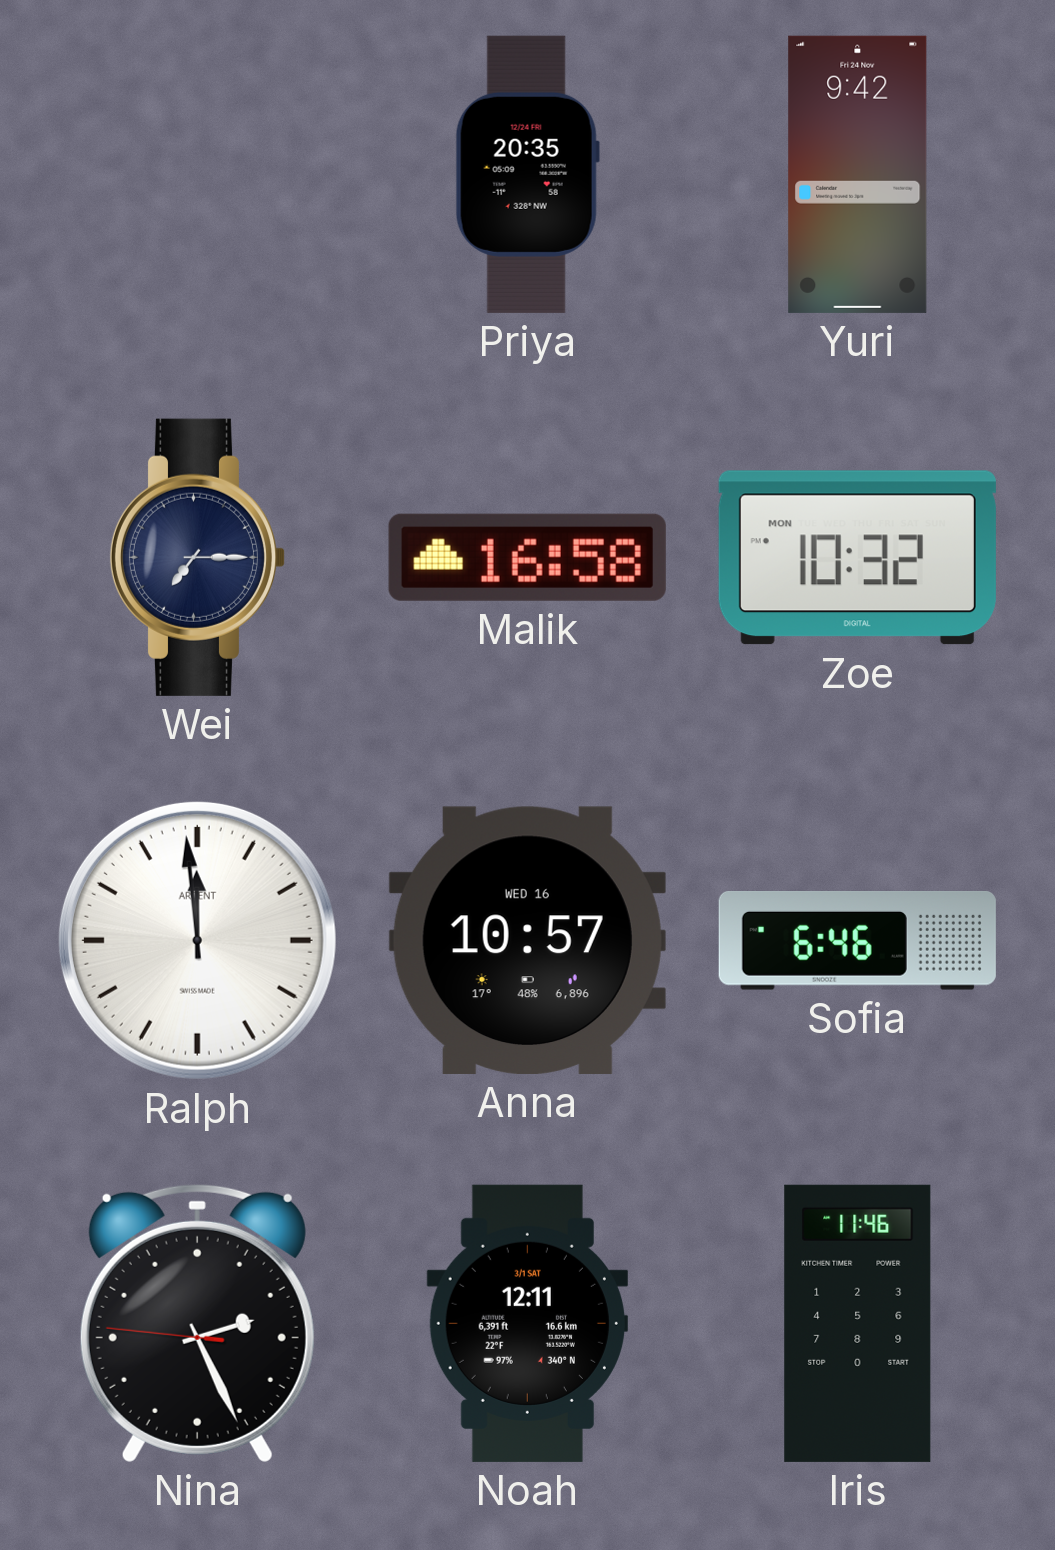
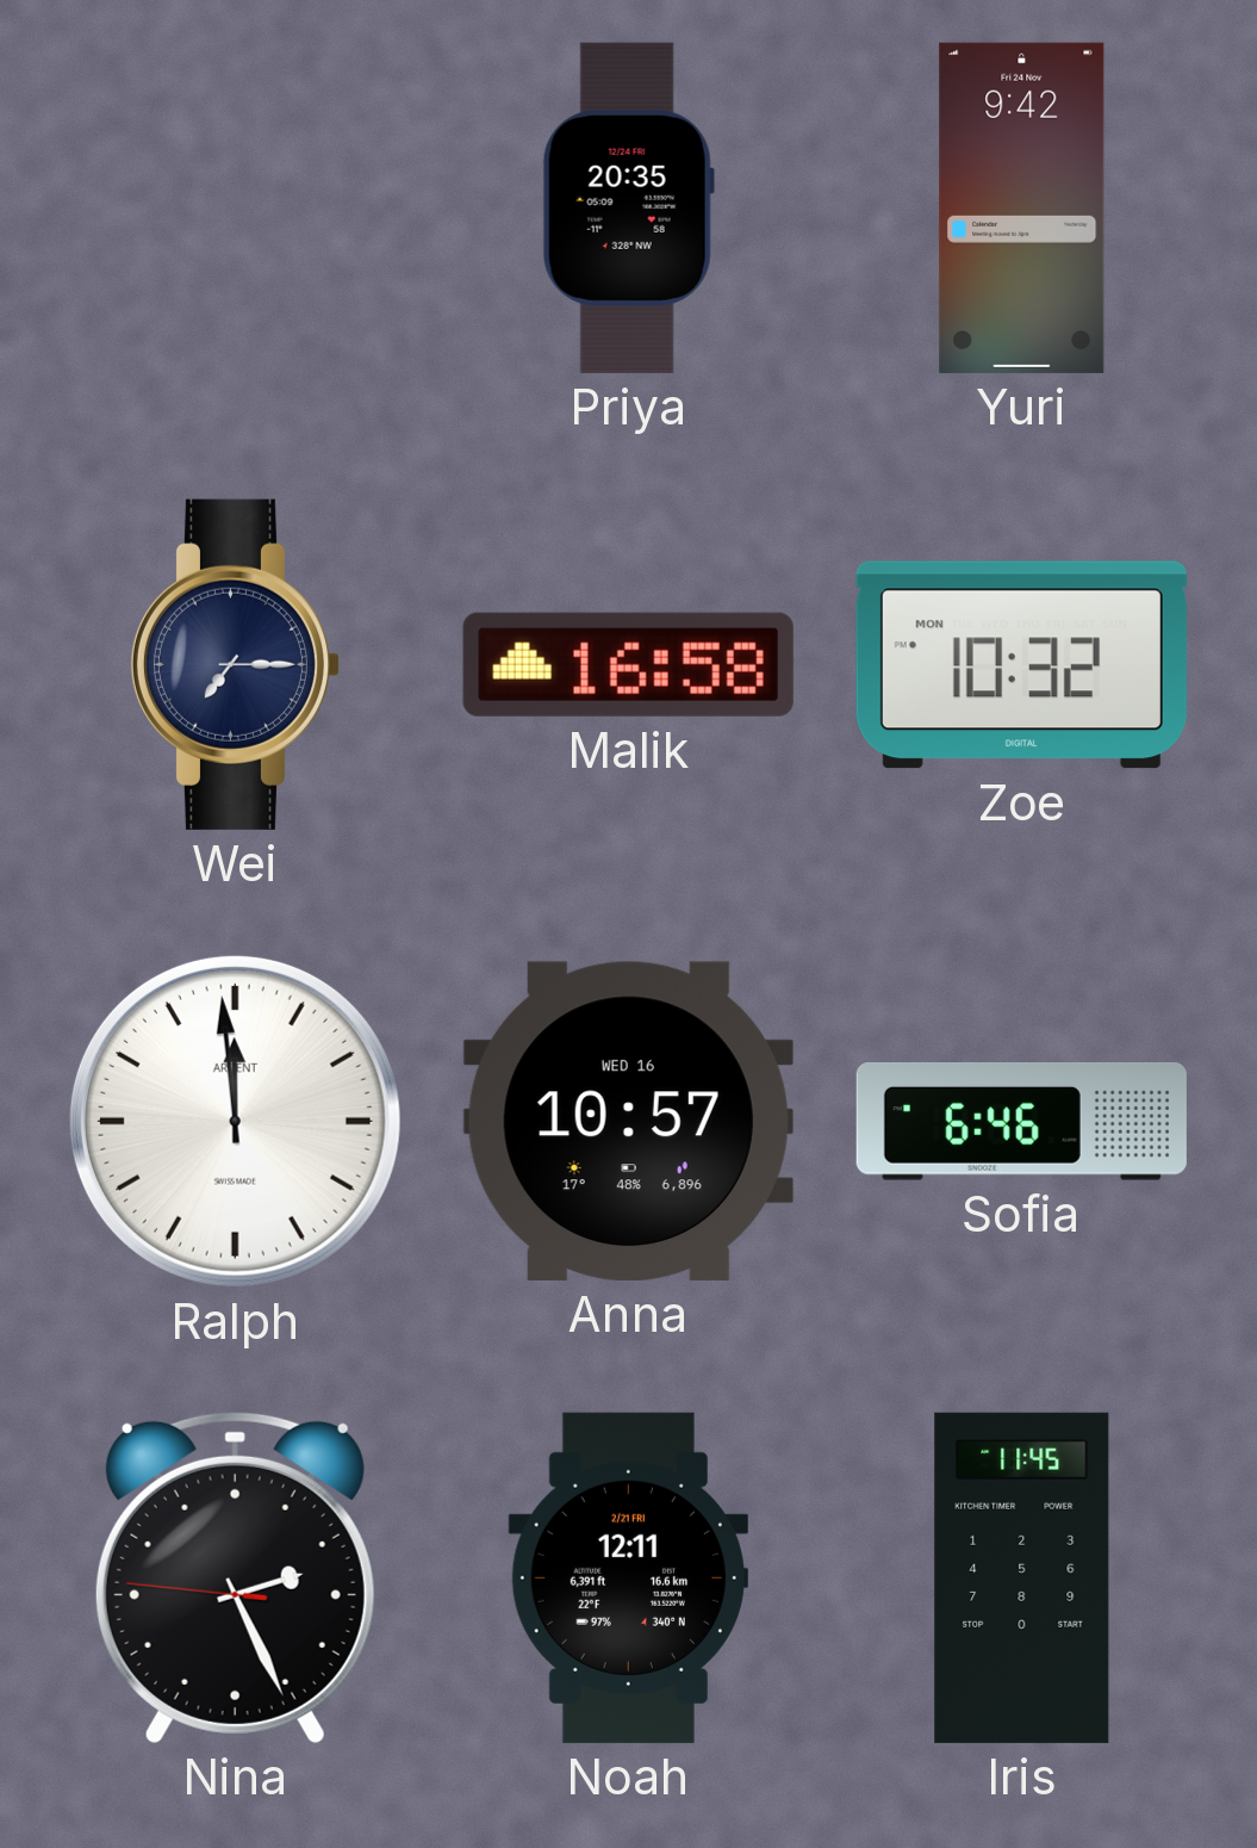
Noah date: 3/1 SAT -> 2/21 FRI (628, 1577)
Iris: 11:46 -> 11:45 (1022, 1577)
